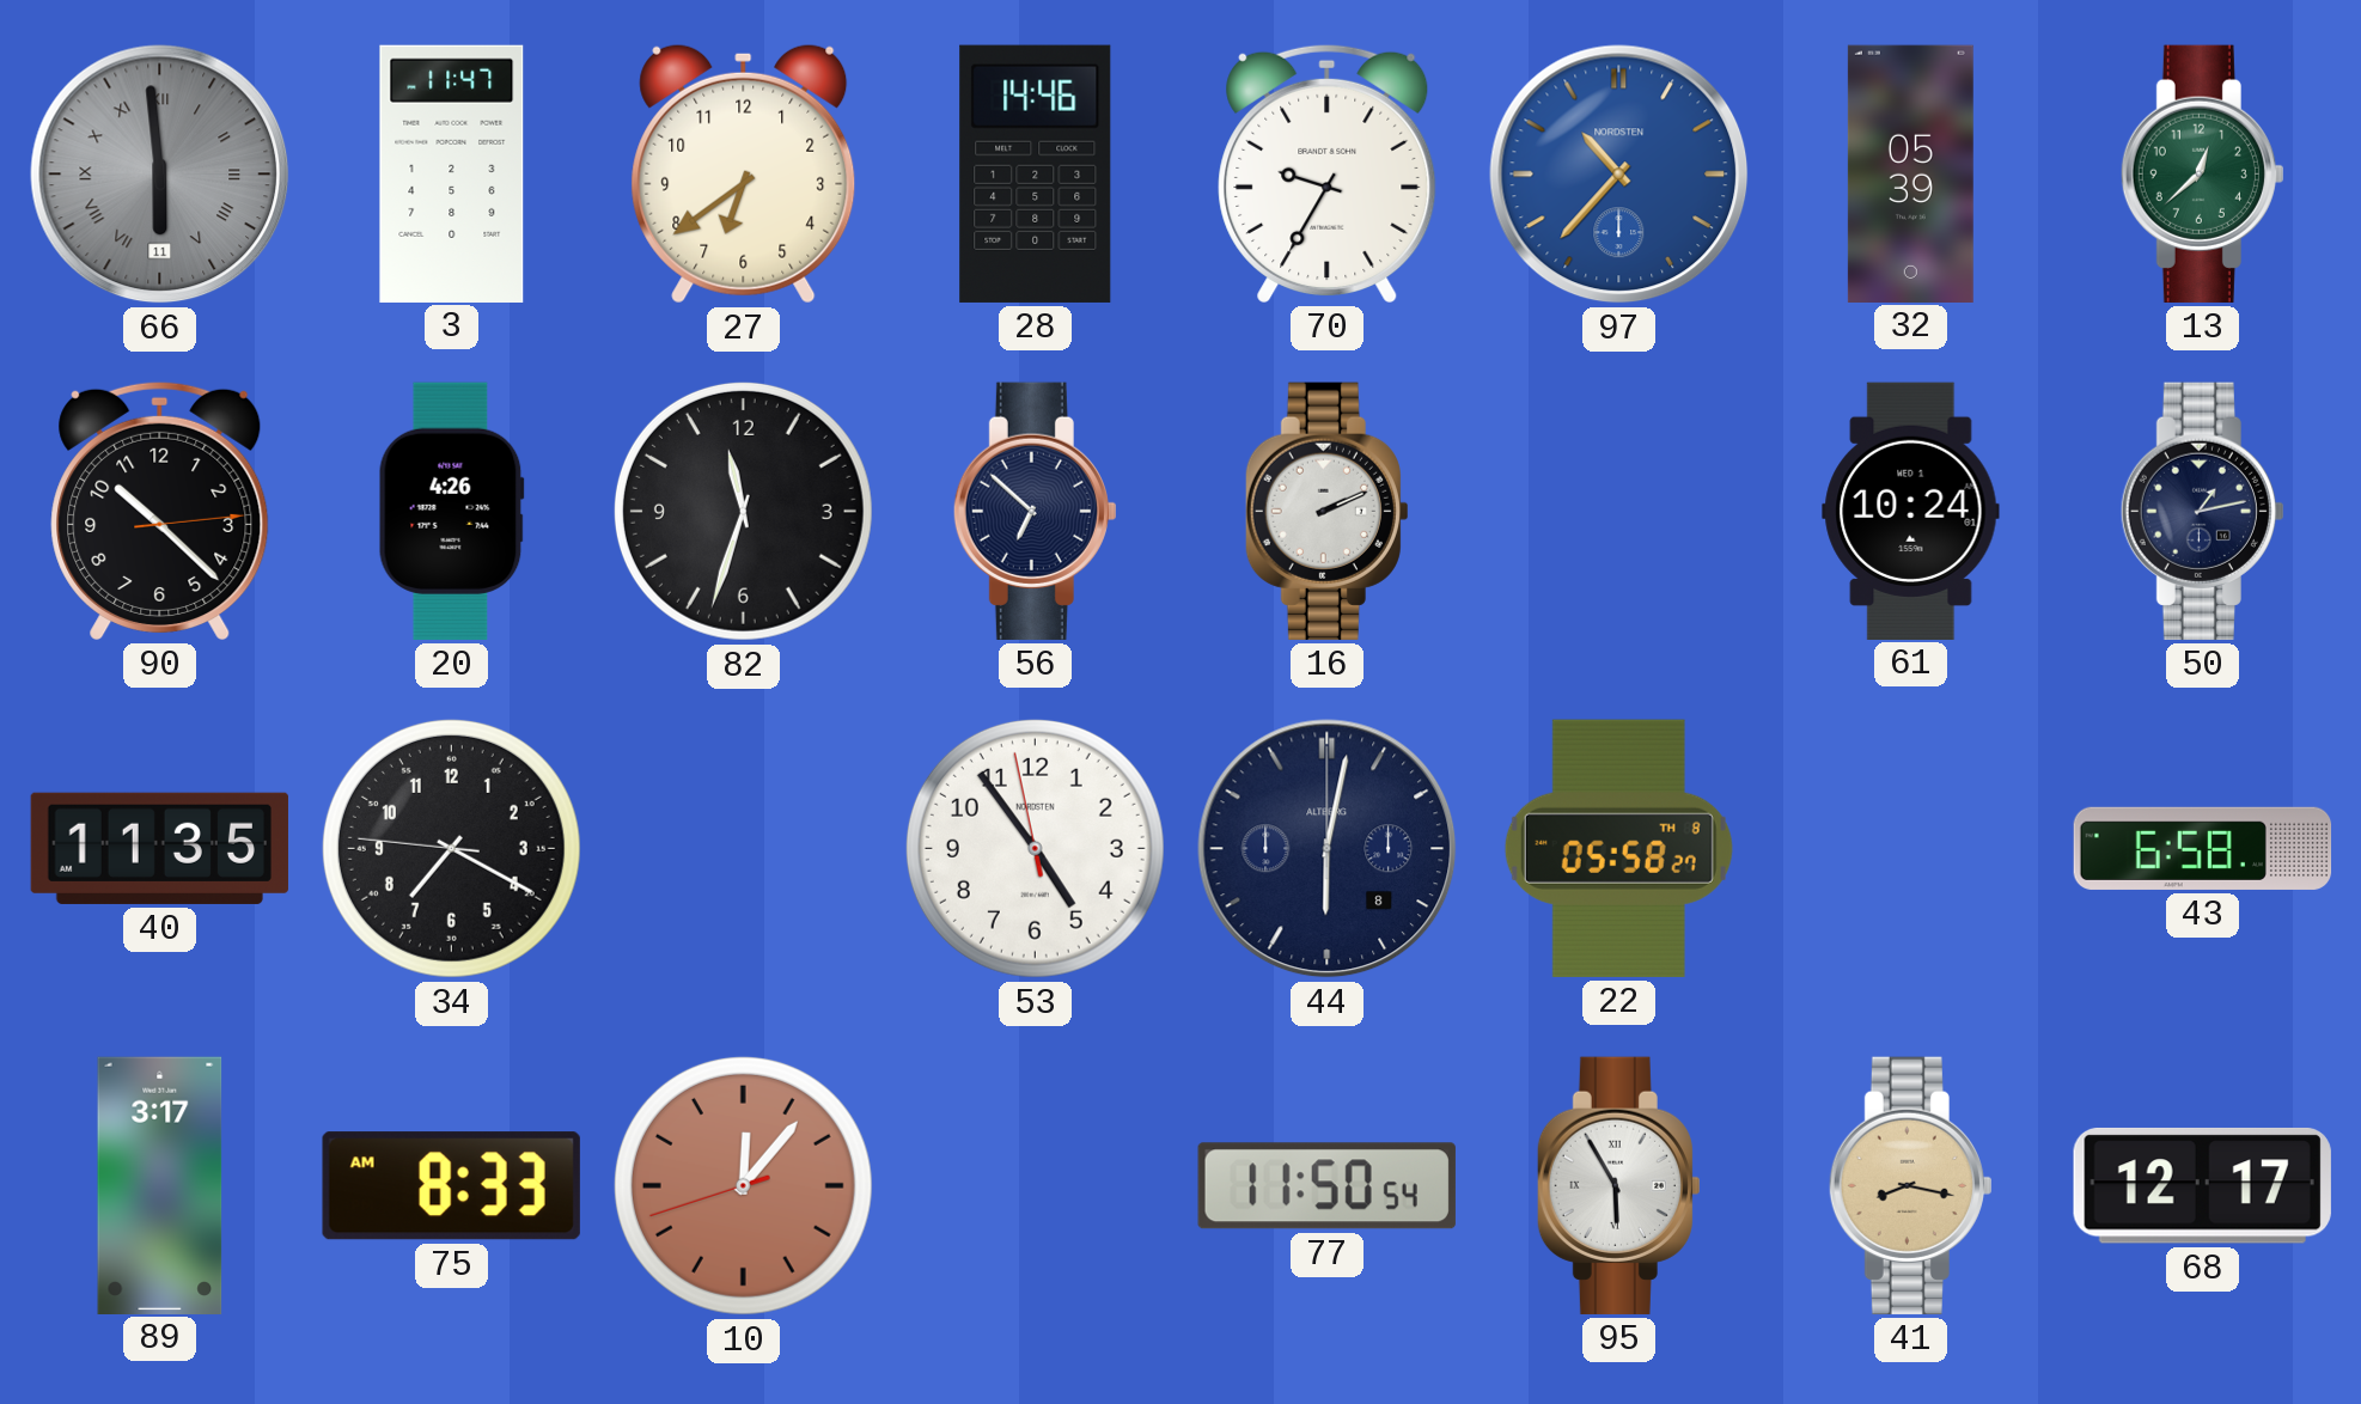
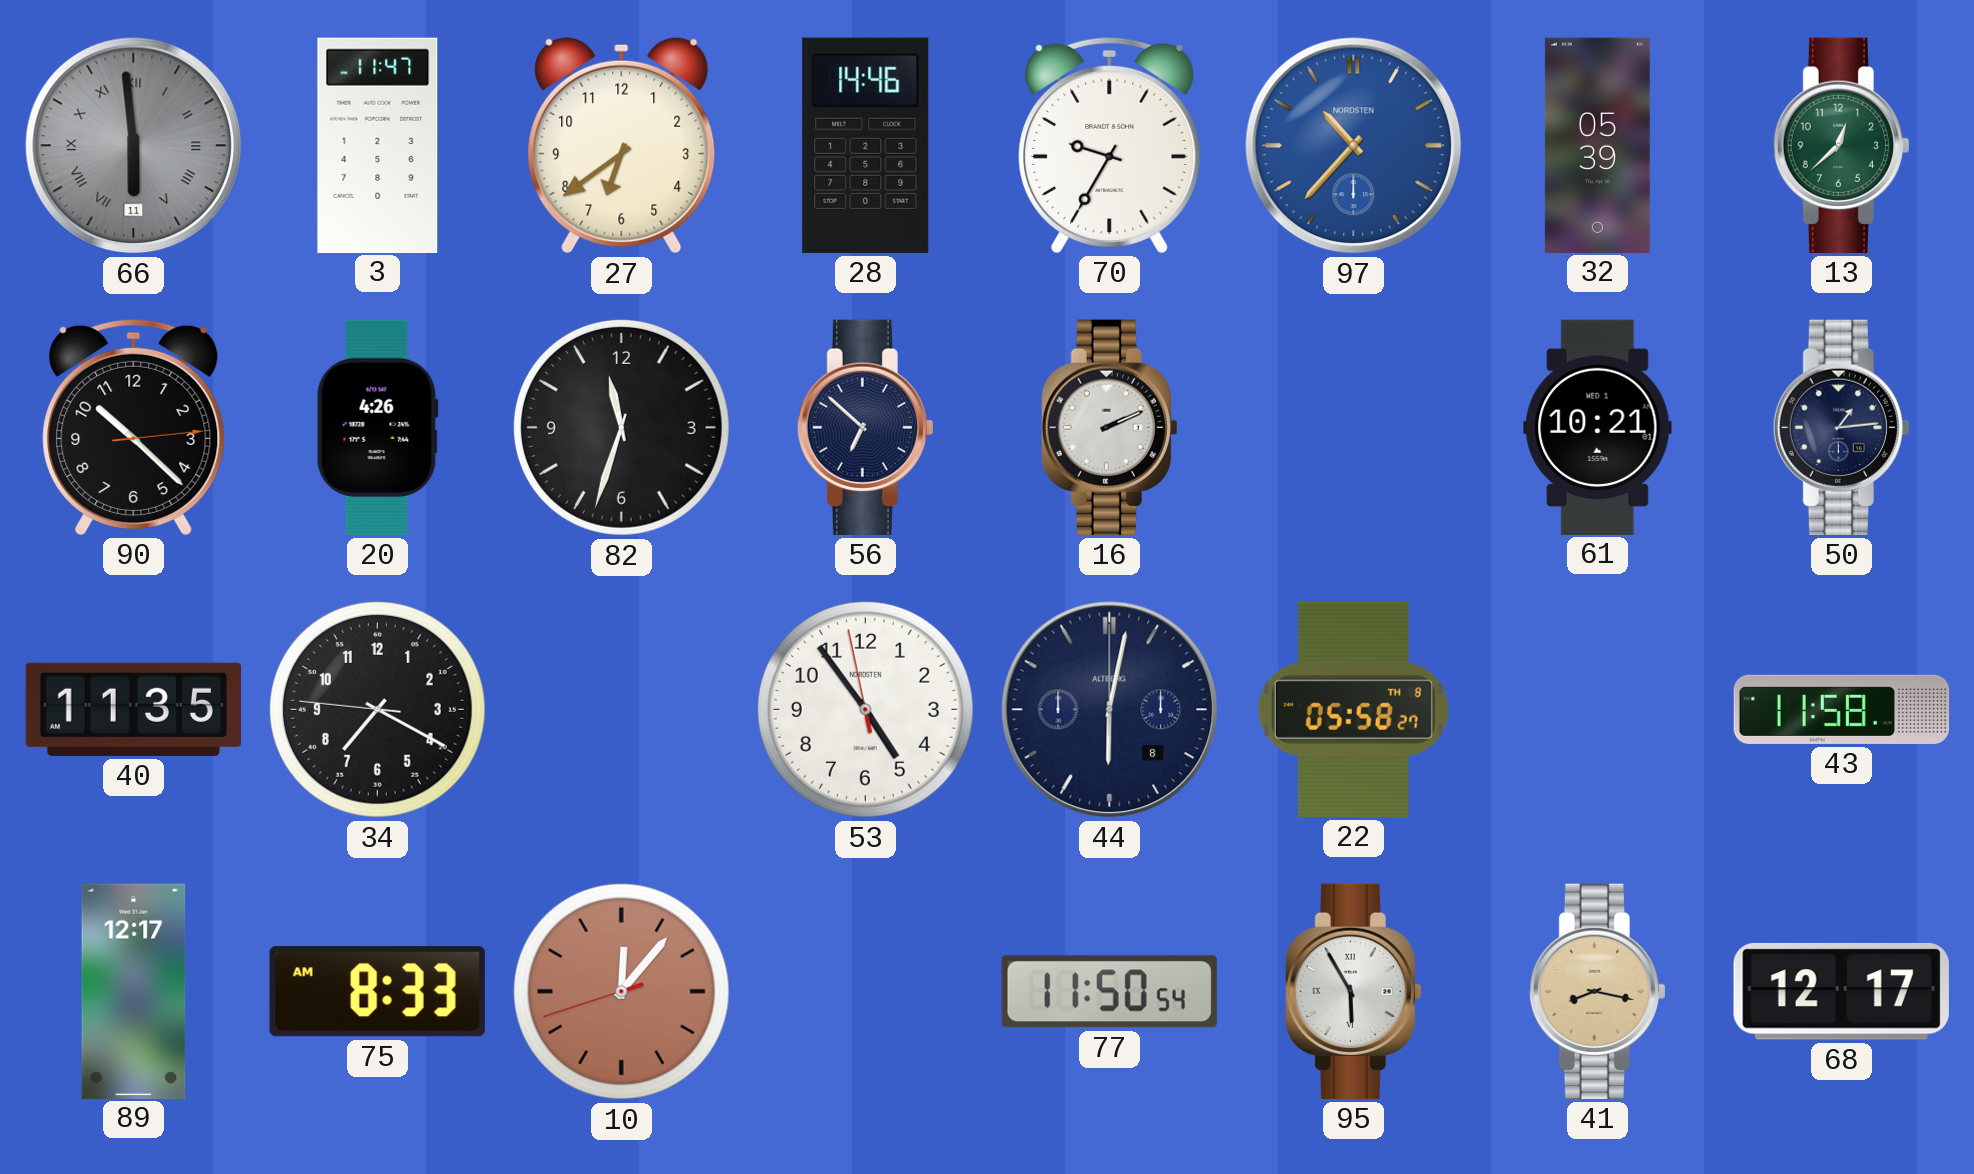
61: 10:24 -> 10:21 (1598, 427)
50: 1:13 -> 1:14 (1841, 427)
43: 6:58 -> 11:58 (1842, 709)
89: 3:17 -> 12:17 (134, 991)
